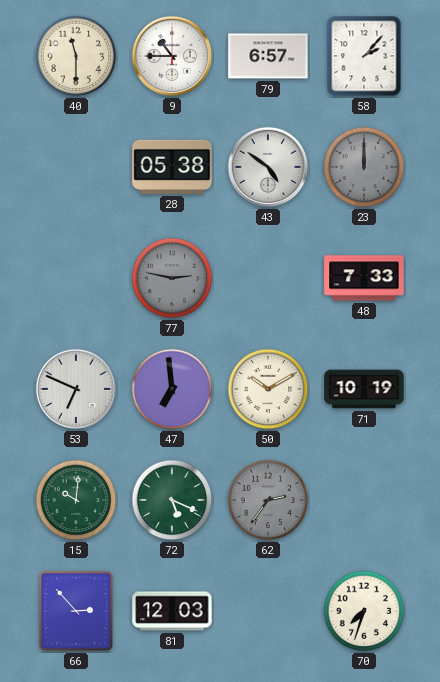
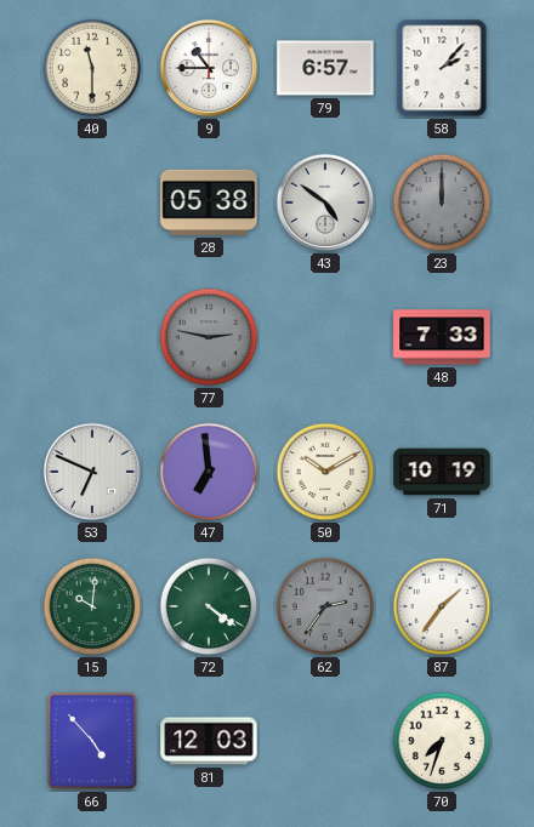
72: 5:19 -> 4:21 (209, 606)
87: none -> 1:36 (442, 606)
66: 2:53 -> 4:53 (92, 741)
